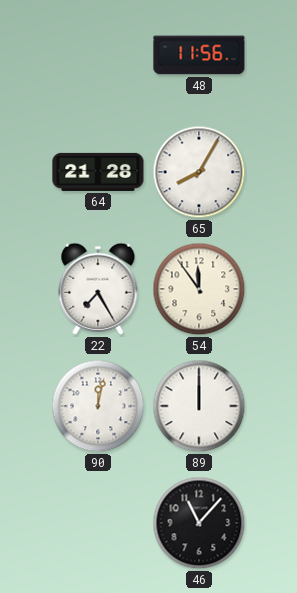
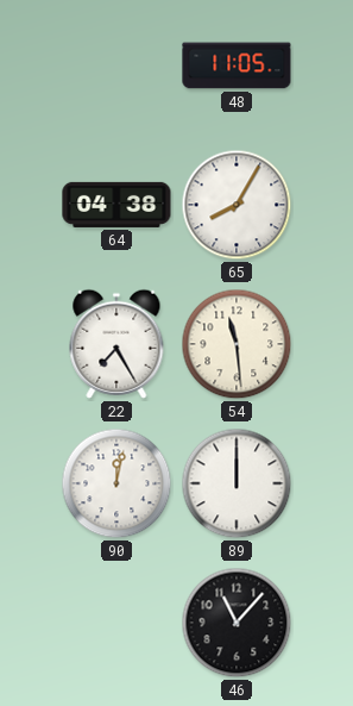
48: 11:56 -> 11:05 (237, 65)
64: 21:28 -> 04:38 (116, 205)
54: 11:54 -> 11:29 (237, 344)
